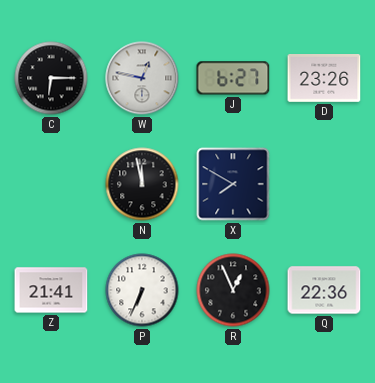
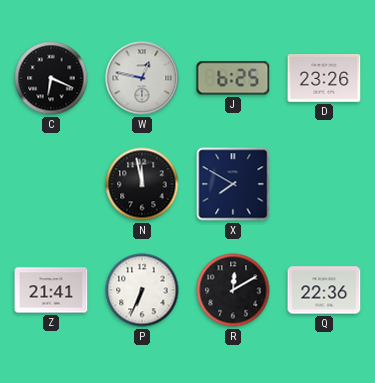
C: 6:15 -> 6:19 (51, 78)
J: 6:27 -> 6:25 (233, 78)
R: 12:56 -> 12:10 (233, 290)
